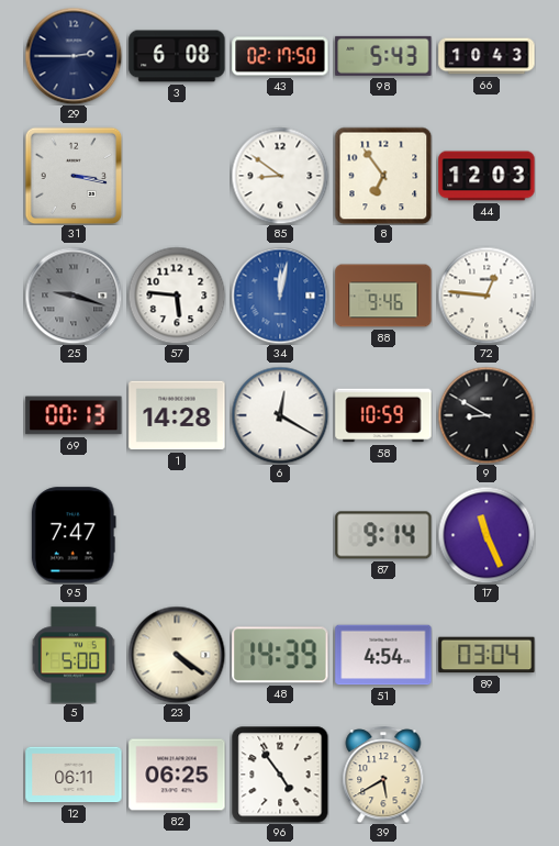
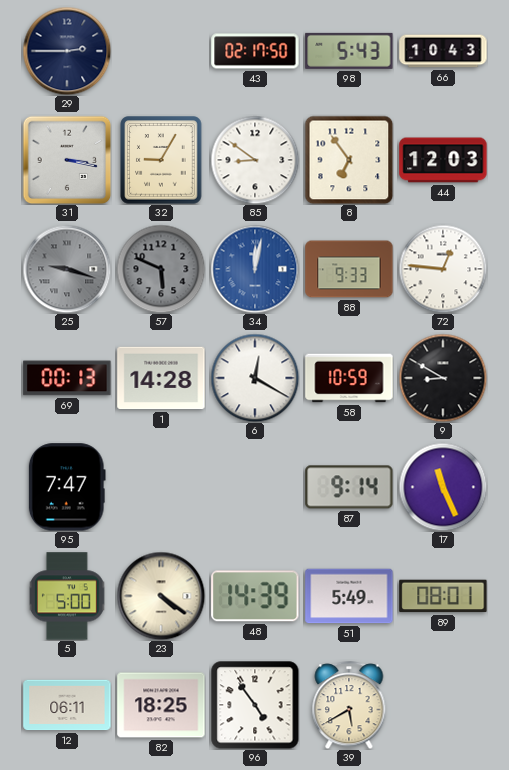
3: 6:08 -> none (177, 56)
32: none -> 9:05 (161, 160)
57: 5:46 -> 5:49 (161, 269)
57 dial: white -> grey (161, 269)
88: 9:46 -> 9:33 (349, 269)
51: 4:54 -> 5:49 (349, 596)
89: 03:04 -> 08:01 (443, 596)
82: 06:25 -> 18:25 (161, 705)
